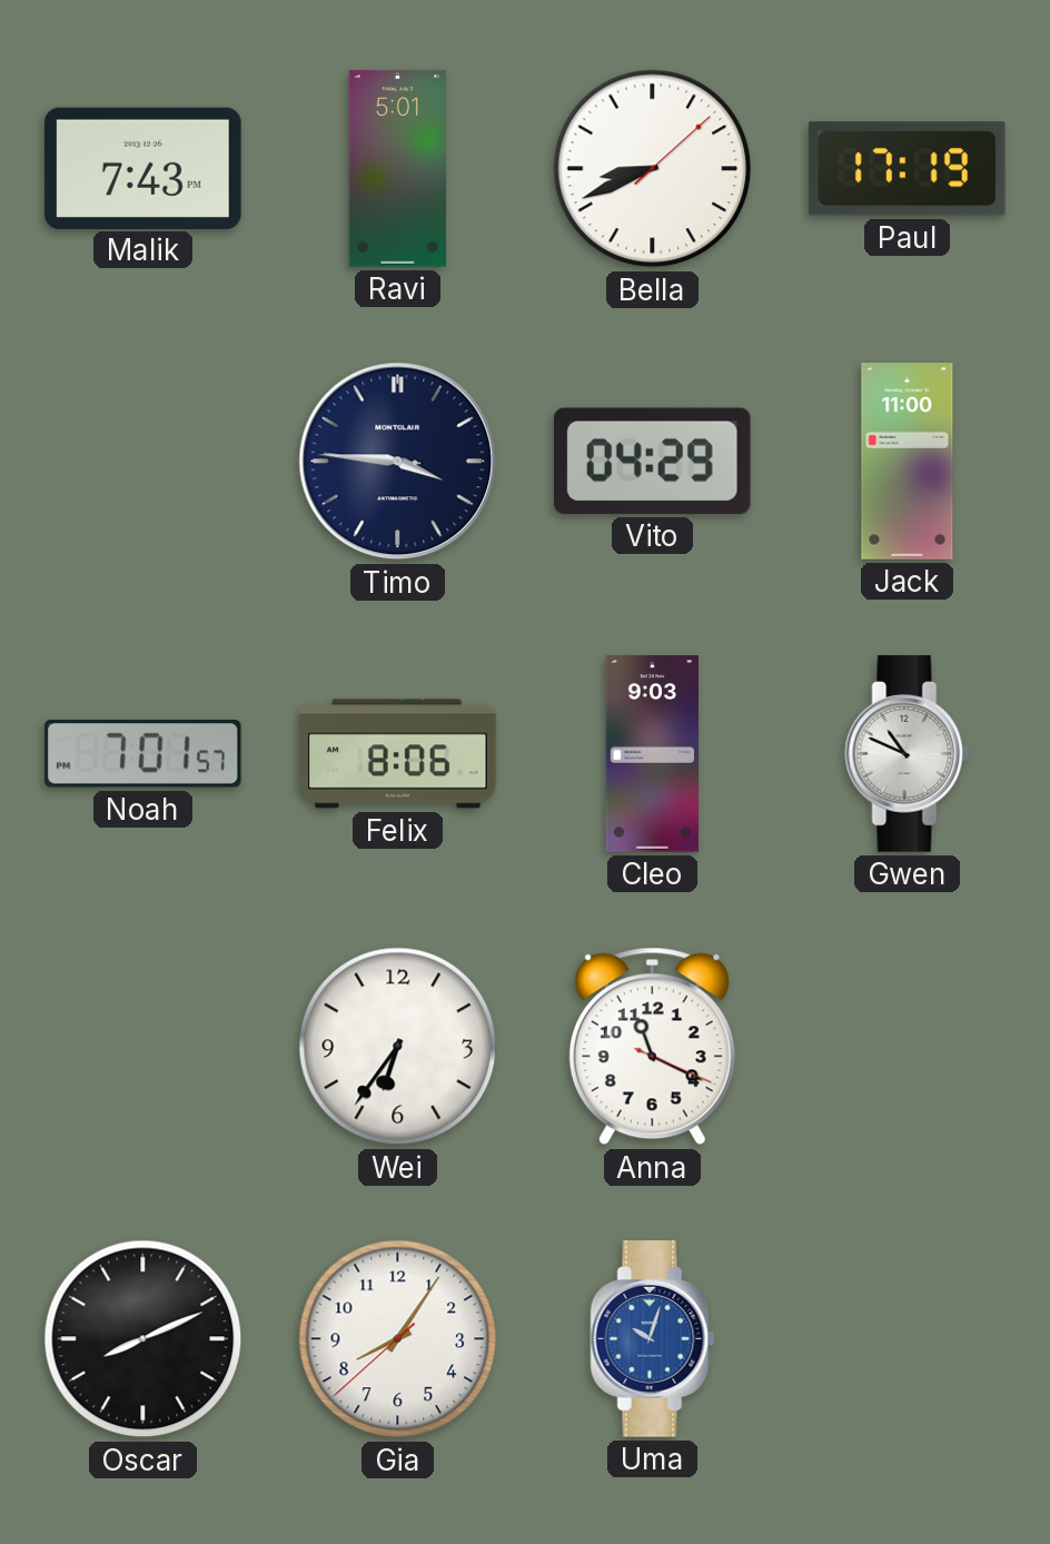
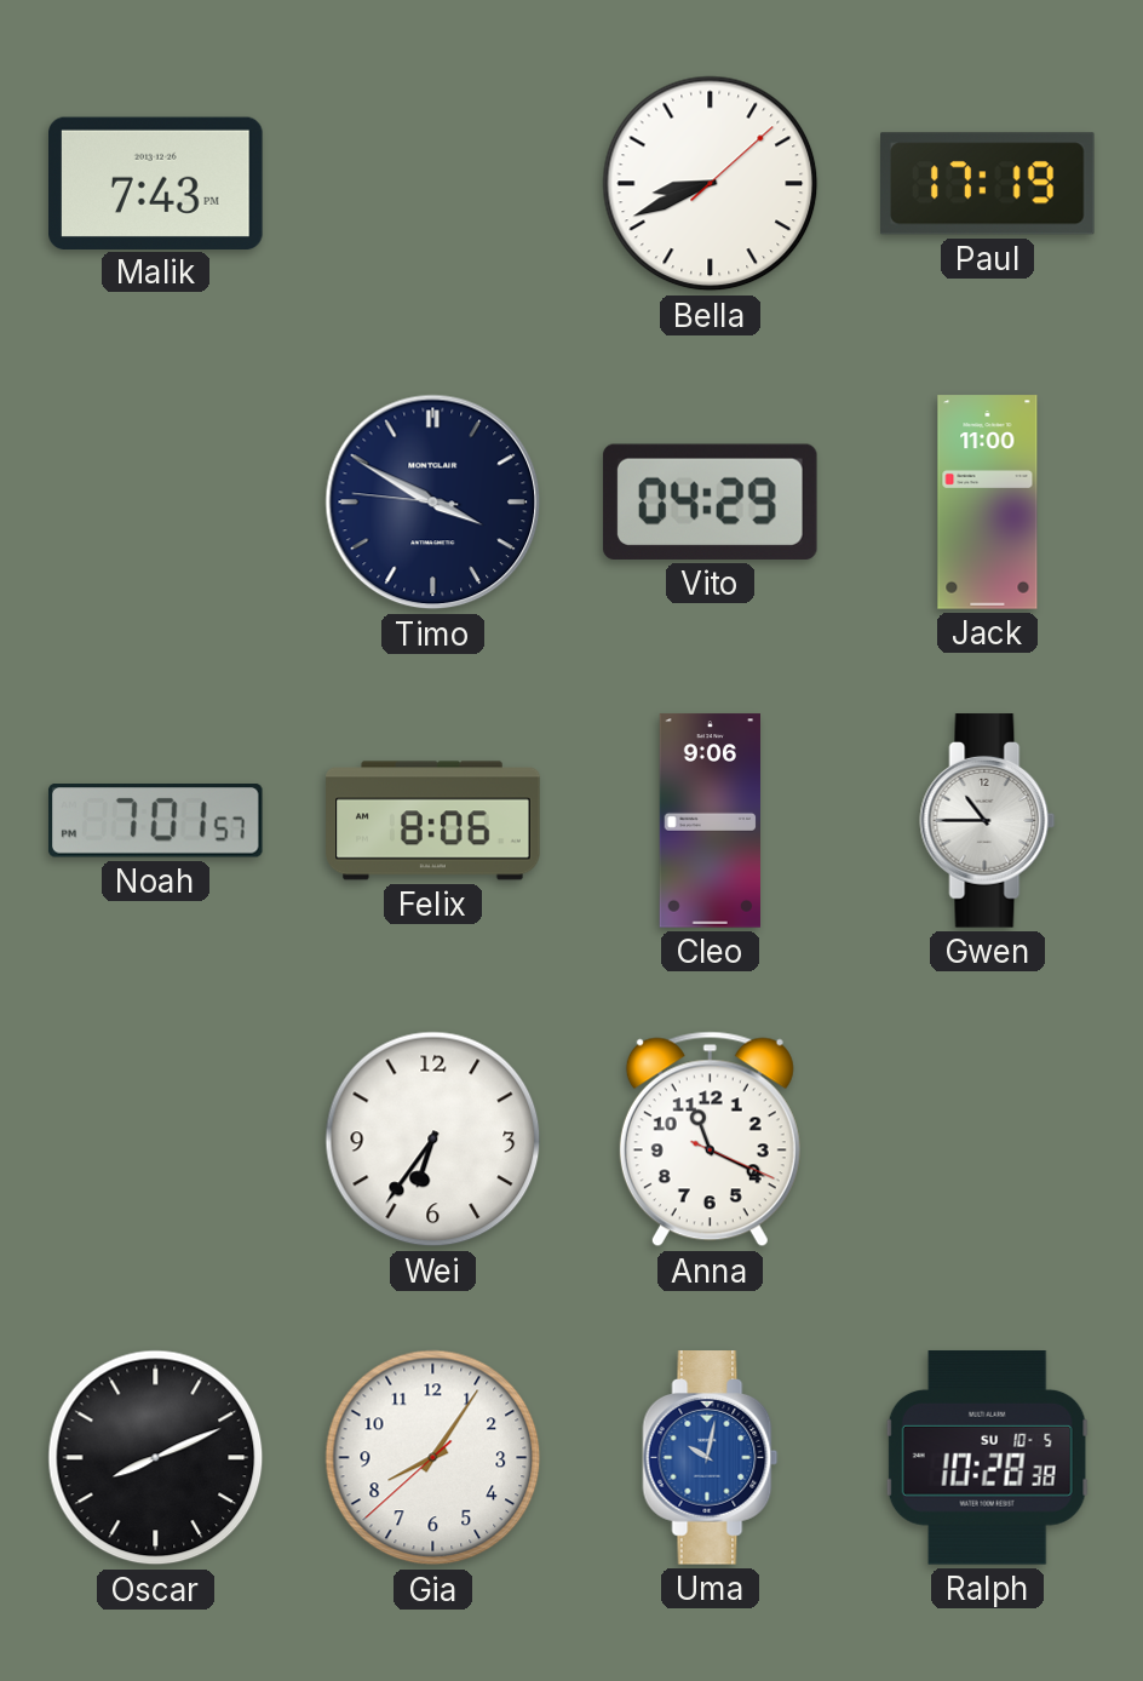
Ravi: 5:01 -> none (397, 169)
Timo: 3:45 -> 3:49 (433, 503)
Cleo: 9:03 -> 9:06 (710, 821)
Gwen: 10:49 -> 10:45 (988, 821)
Uma: 10:03 -> 10:02 (711, 1458)
Ralph: none -> 10:28 (987, 1458)
